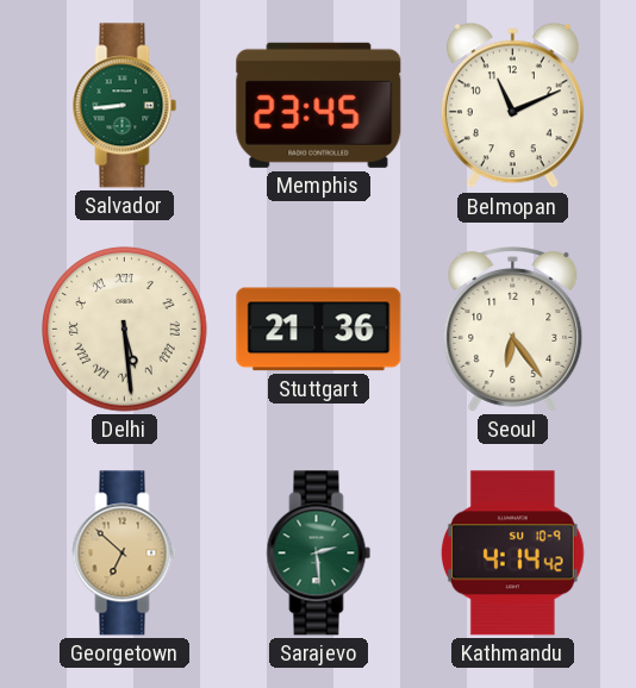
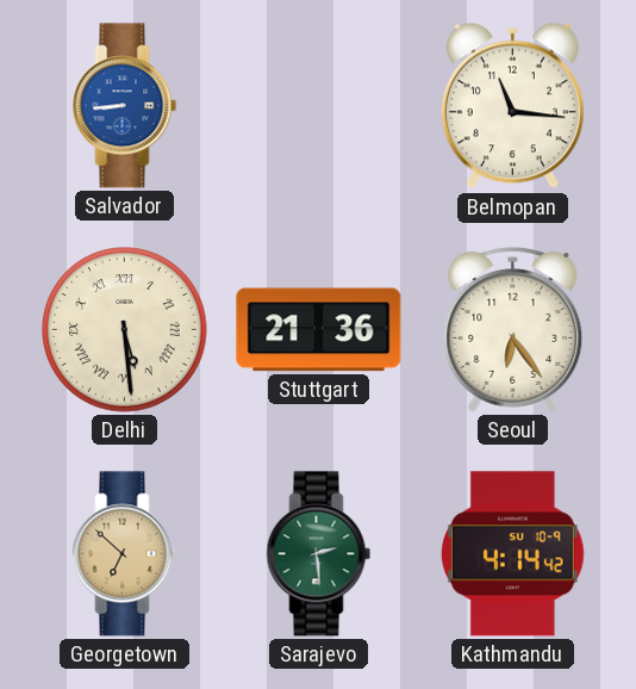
Salvador dial: green -> blue (125, 106)
Memphis: 23:45 -> none (319, 105)
Belmopan: 11:11 -> 11:16 (512, 106)
